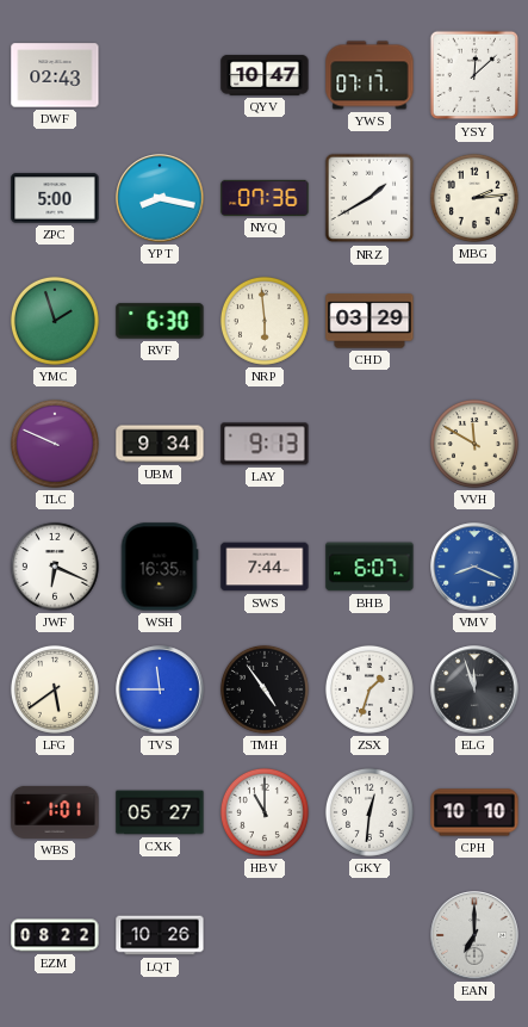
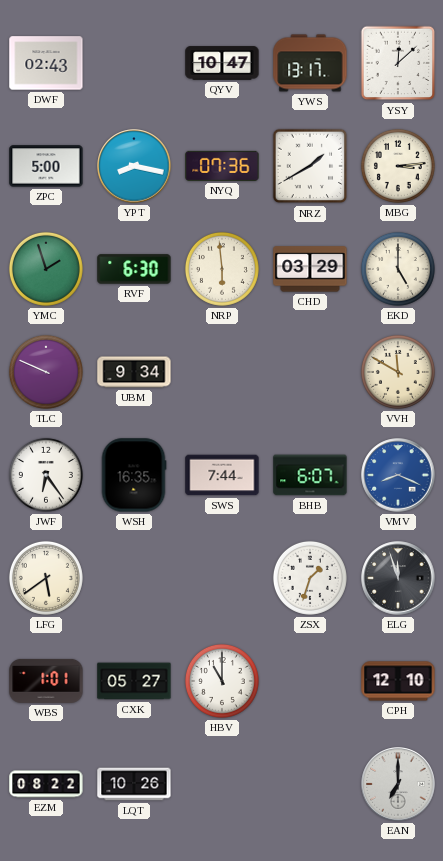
YWS: 07:17 -> 13:17 (310, 63)
MBG: 2:14 -> 3:14 (398, 166)
EKD: none -> 5:00 (398, 269)
LAY: 9:13 -> none (265, 444)
JWF: 6:19 -> 6:24 (46, 475)
TVS: 11:45 -> none (160, 689)
TMH: 4:54 -> none (265, 689)
GKY: 12:31 -> none (369, 812)
CPH: 10:10 -> 12:10 (398, 681)
